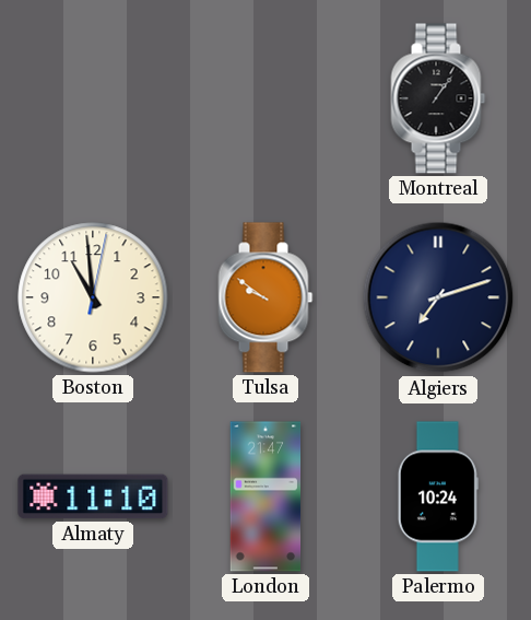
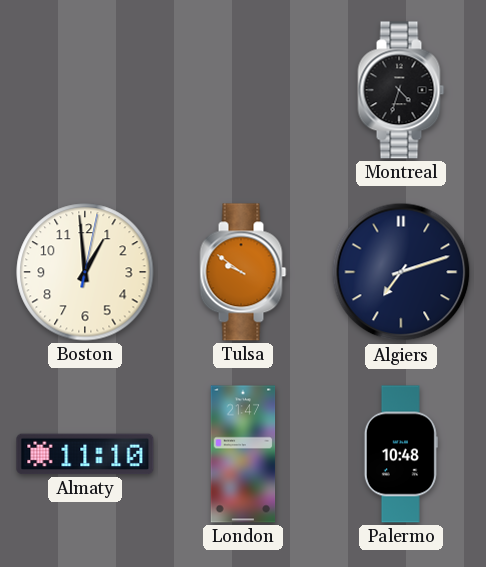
Montreal: 1:06 -> 4:33 (401, 90)
Boston: 10:59 -> 12:59 (85, 272)
Palermo: 10:24 -> 10:48 (401, 454)
